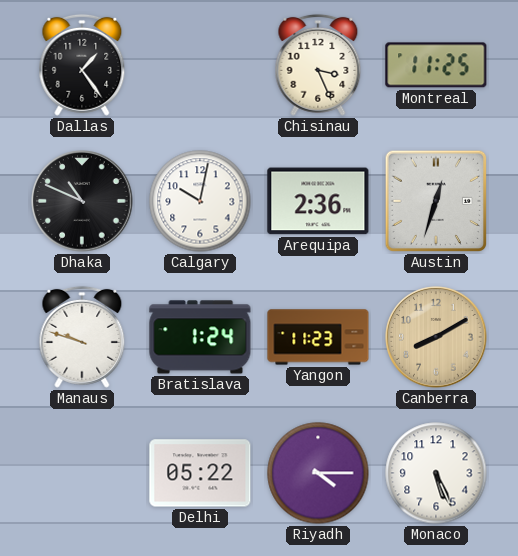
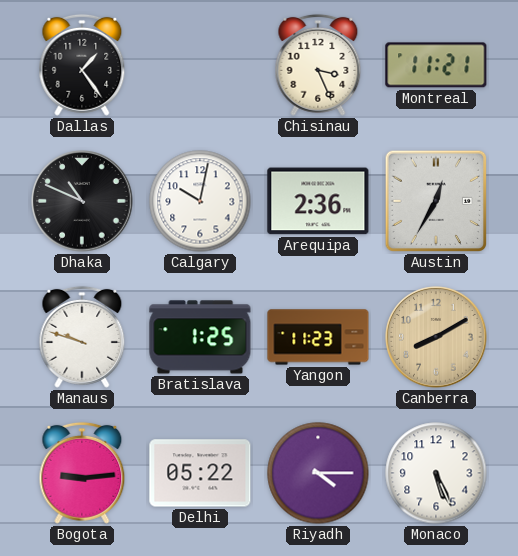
Montreal: 11:25 -> 11:21 (436, 65)
Austin: 12:33 -> 12:35 (435, 201)
Bratislava: 1:24 -> 1:25 (200, 337)
Bogota: none -> 9:14 (82, 473)
